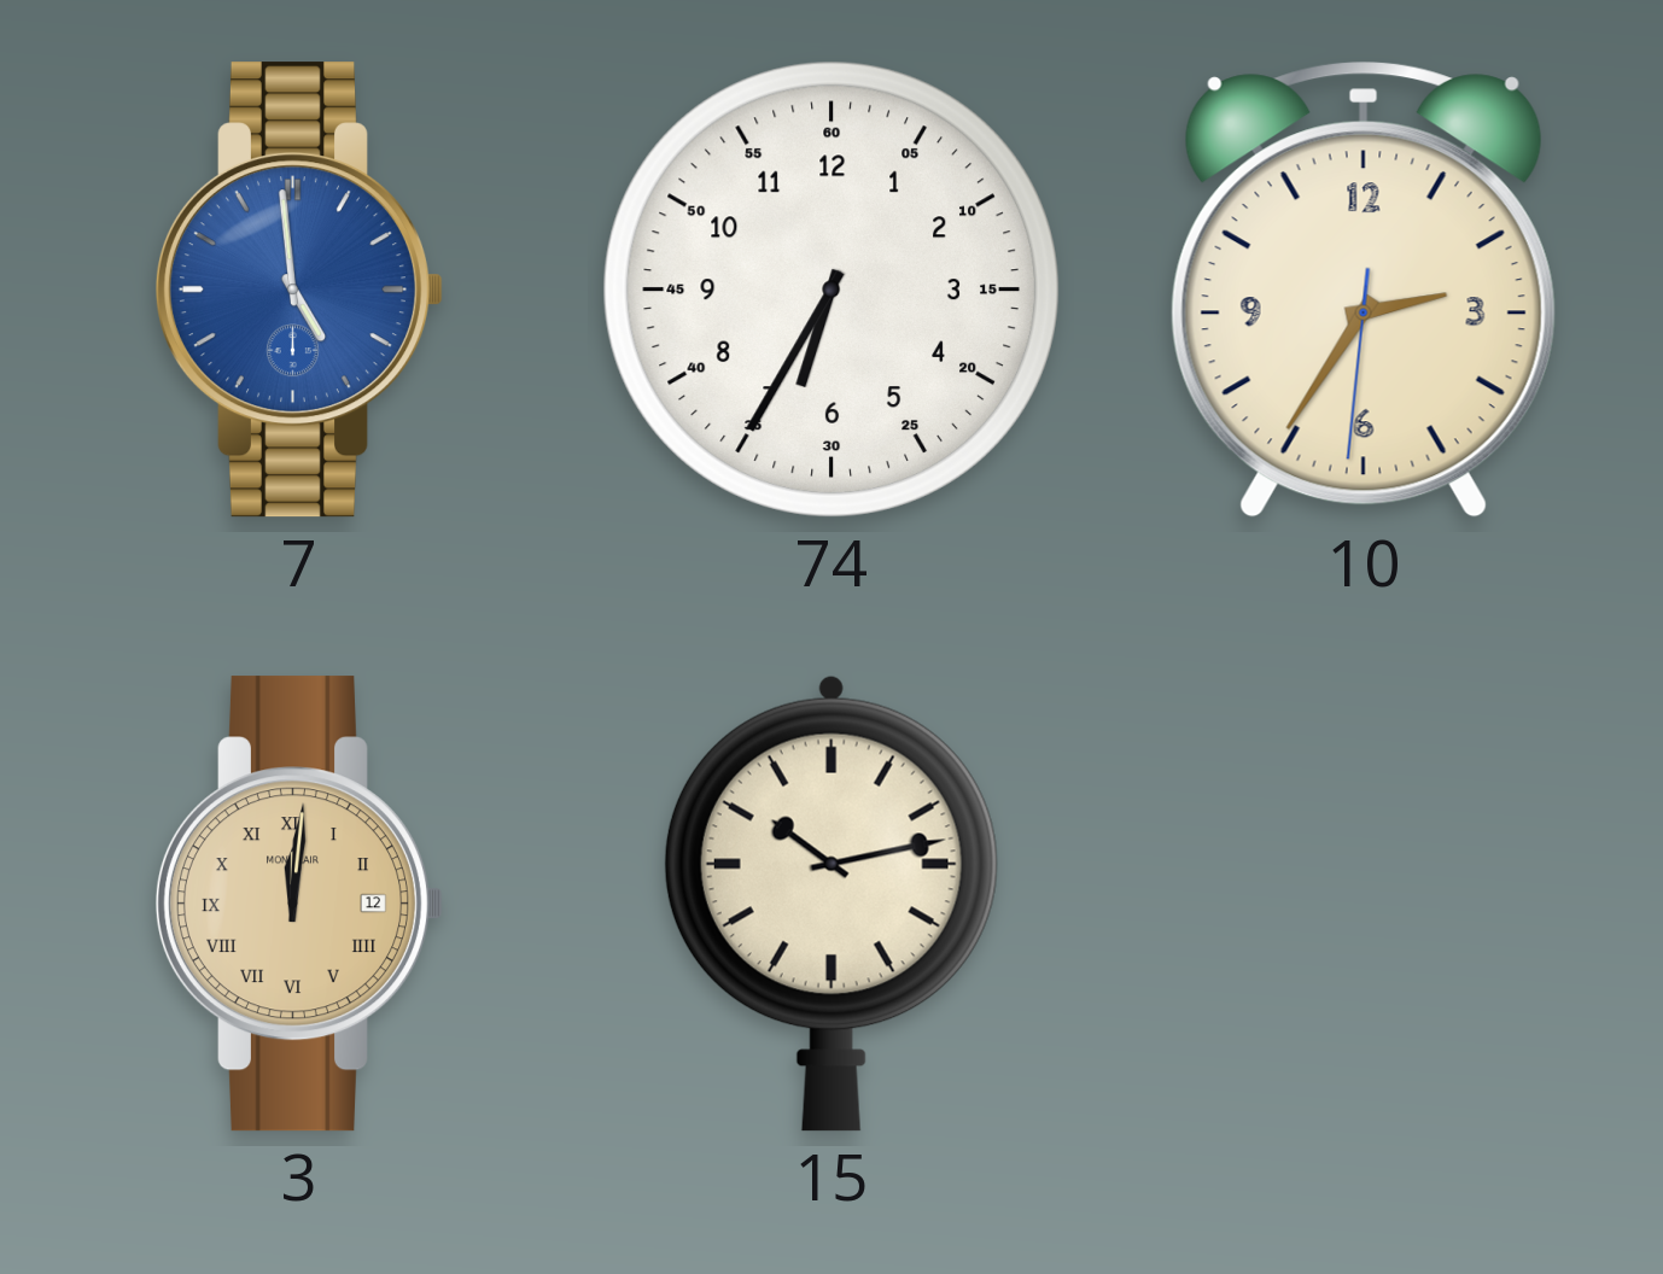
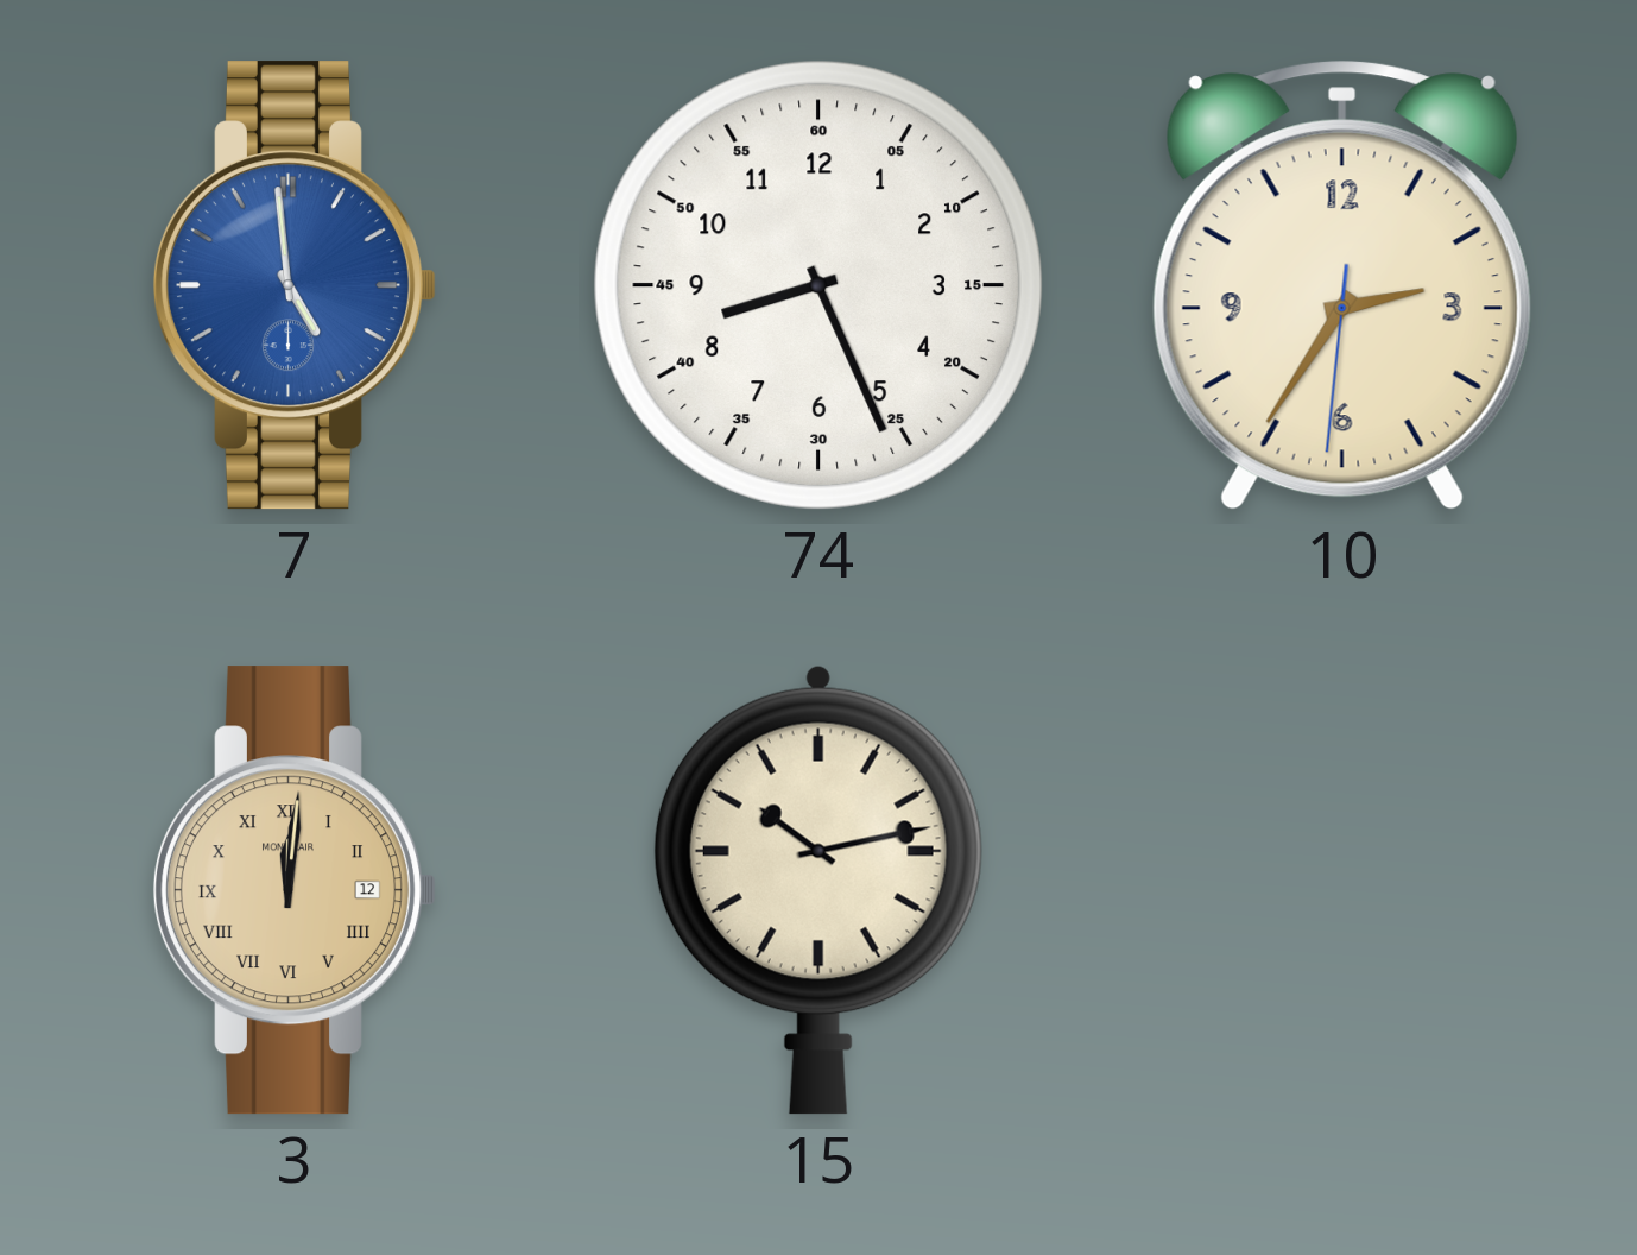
74: 6:35 -> 8:26 (819, 285)
